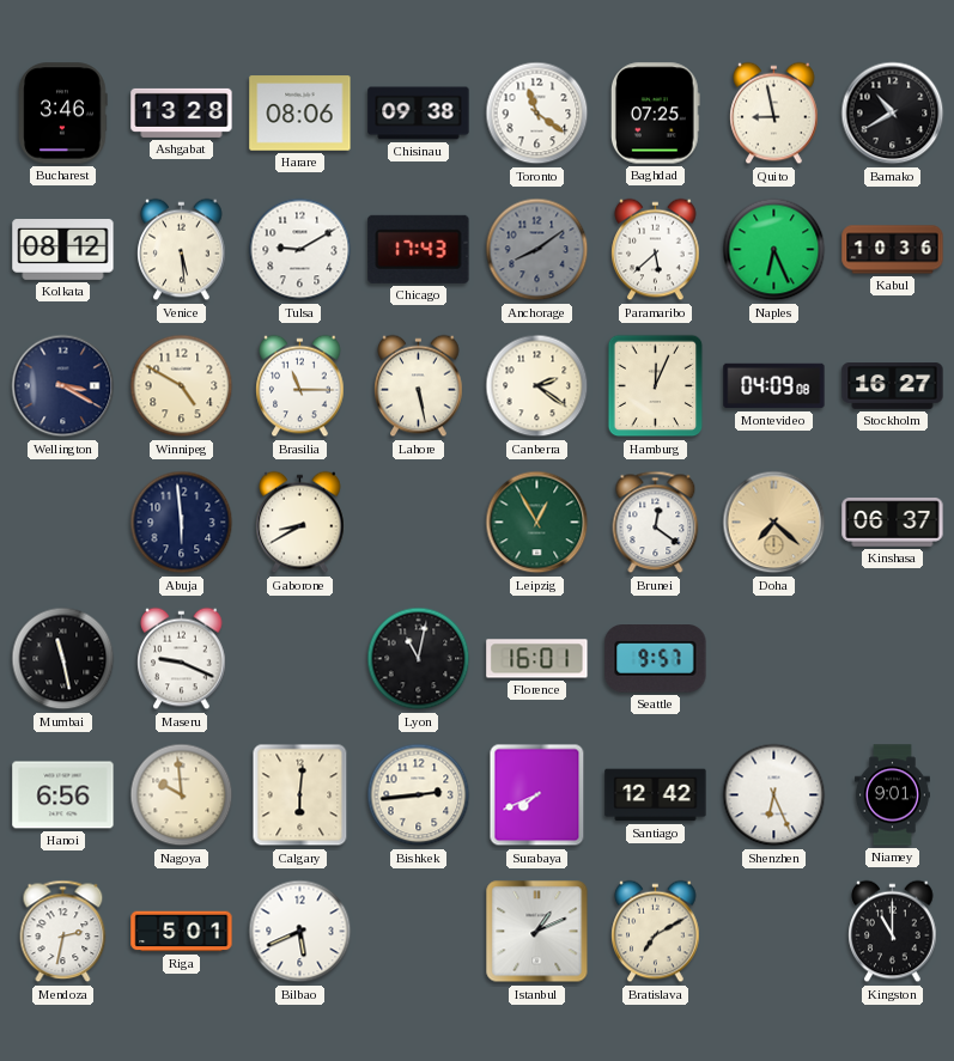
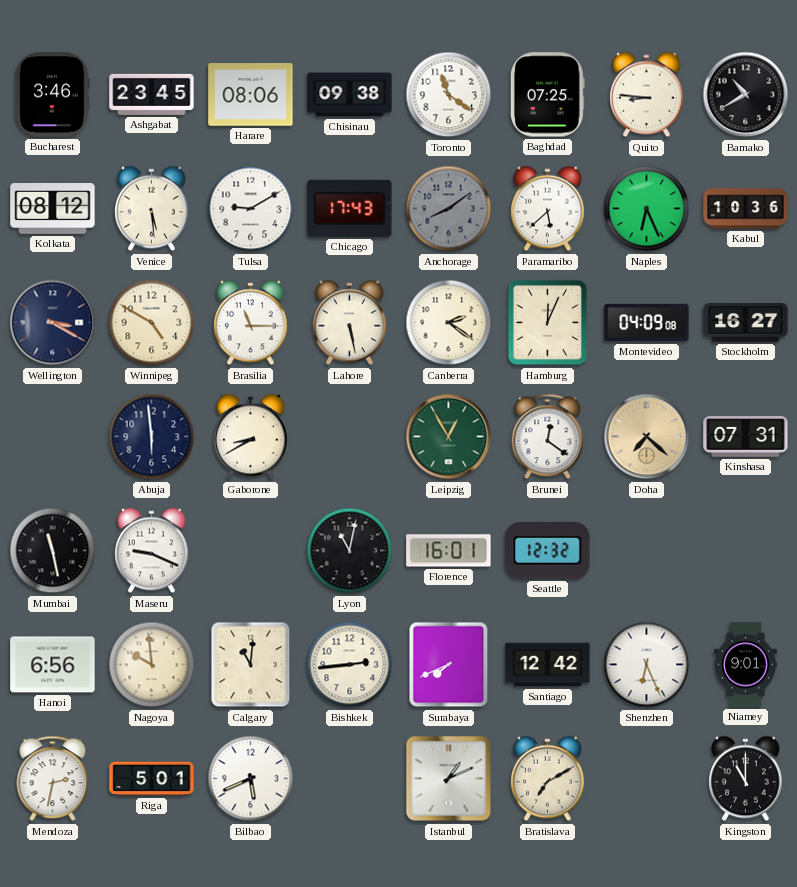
Ashgabat: 13:28 -> 23:45 (152, 94)
Quito: 8:58 -> 8:46 (647, 95)
Kinshasa: 06:37 -> 07:31 (746, 437)
Seattle: 9:57 -> 12:32 (548, 551)
Calgary: 6:01 -> 11:01 (251, 665)
